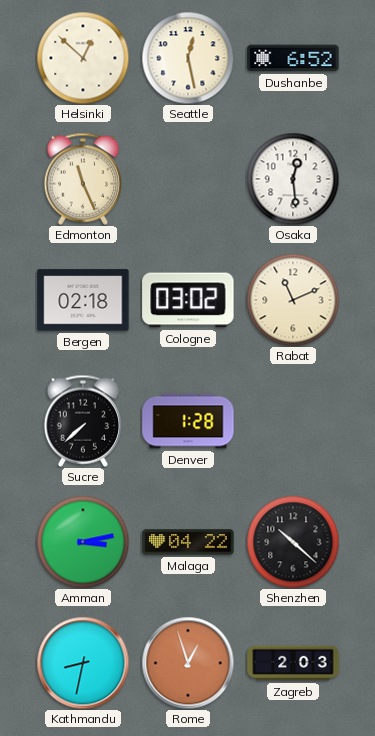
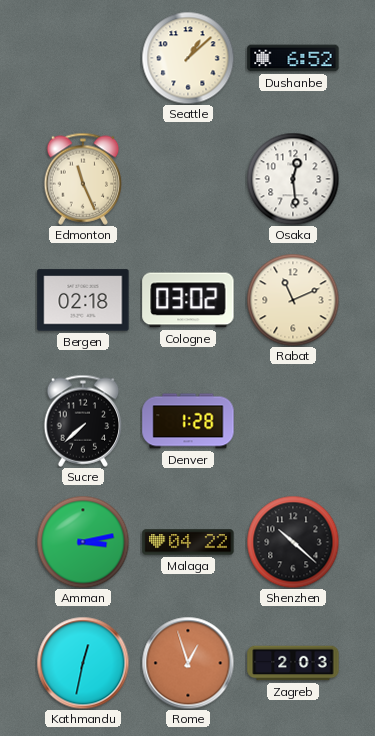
Helsinki: 12:52 -> none (83, 58)
Seattle: 12:28 -> 1:08 (188, 58)
Kathmandu: 8:32 -> 12:32 (83, 663)
